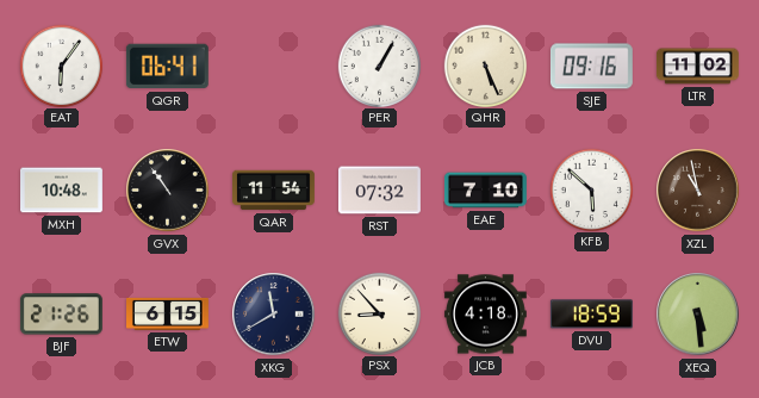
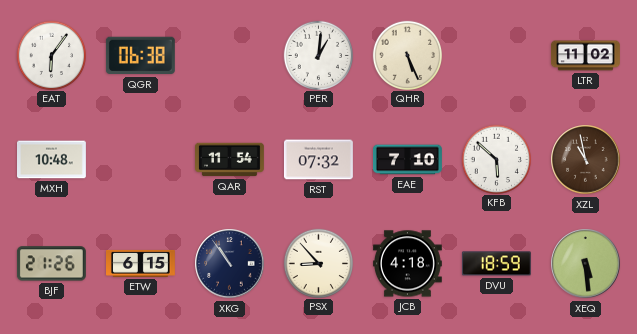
QGR: 06:41 -> 06:38 (140, 56)
PER: 1:05 -> 1:01 (318, 55)
SJE: 09:16 -> none (591, 67)
GVX: 10:54 -> none (168, 191)
XKG: 11:40 -> 10:54 (230, 264)
